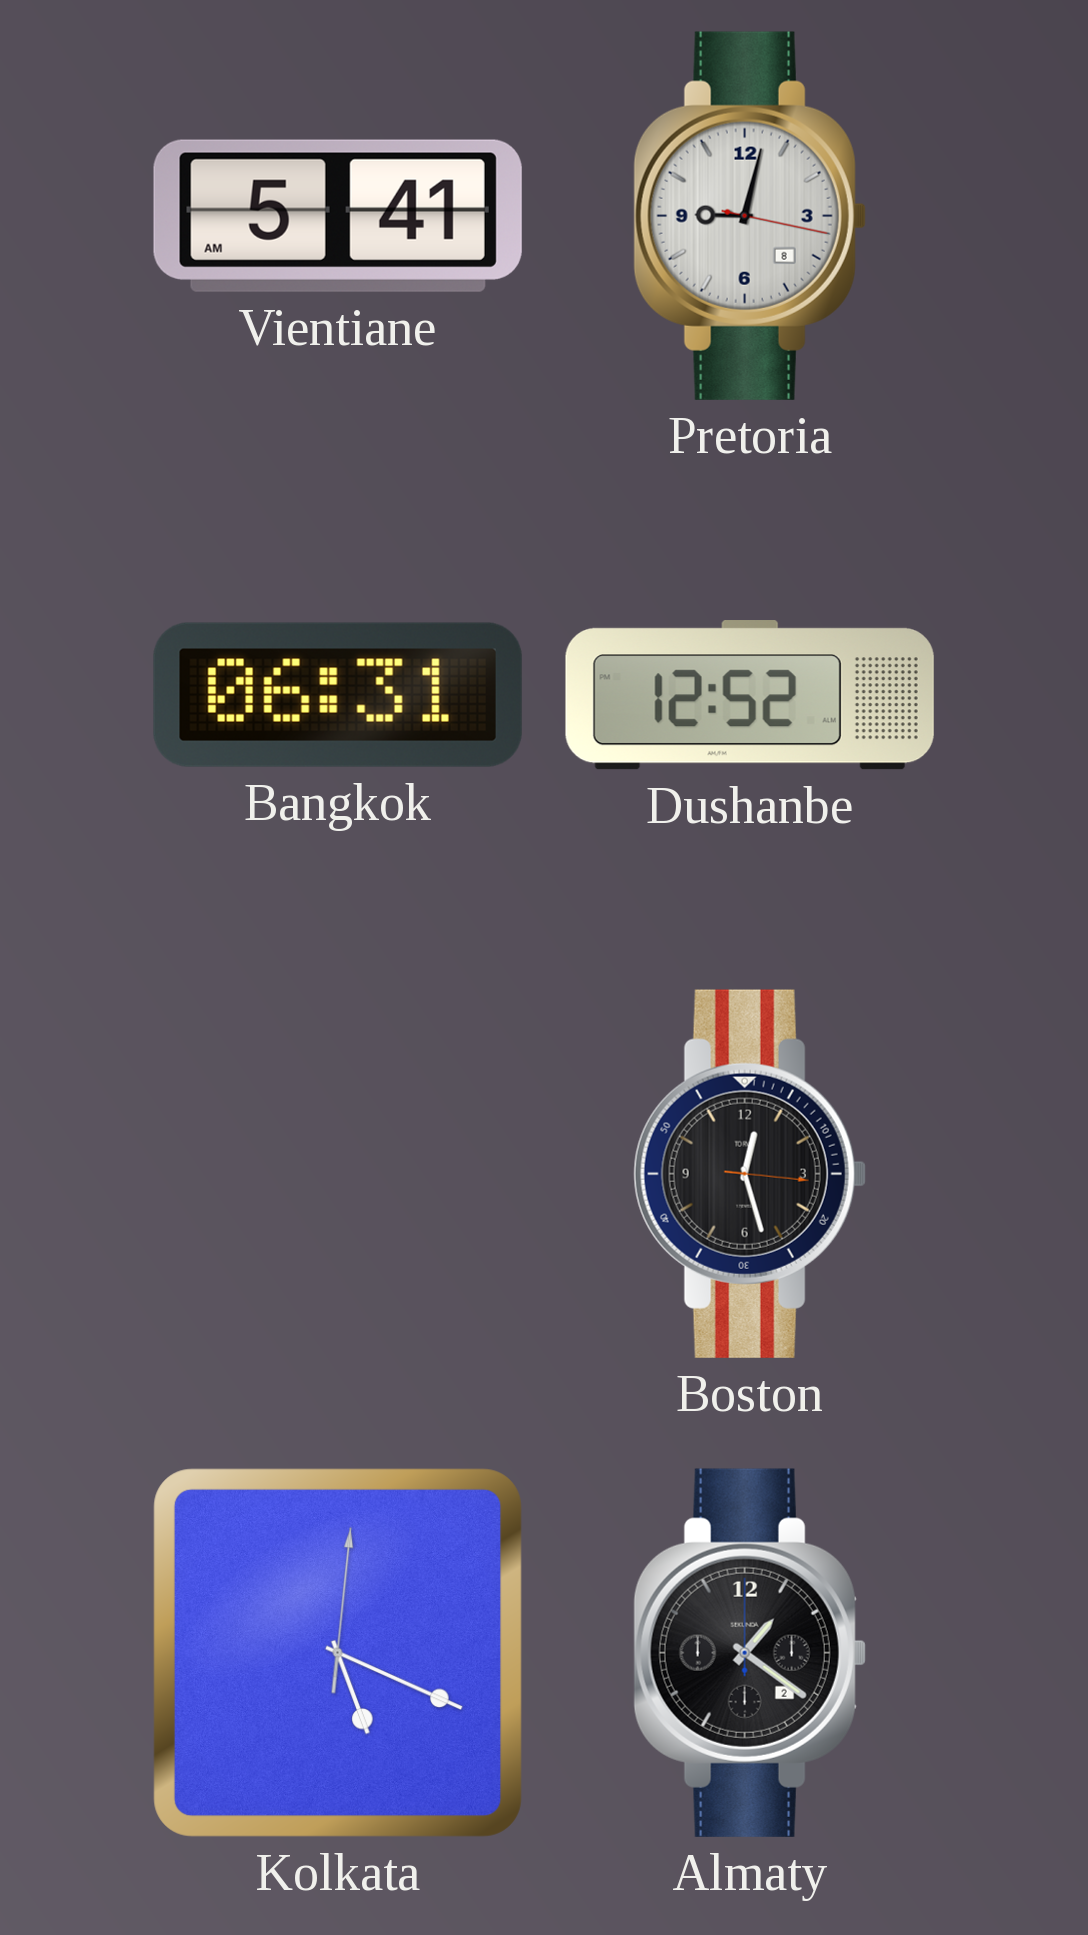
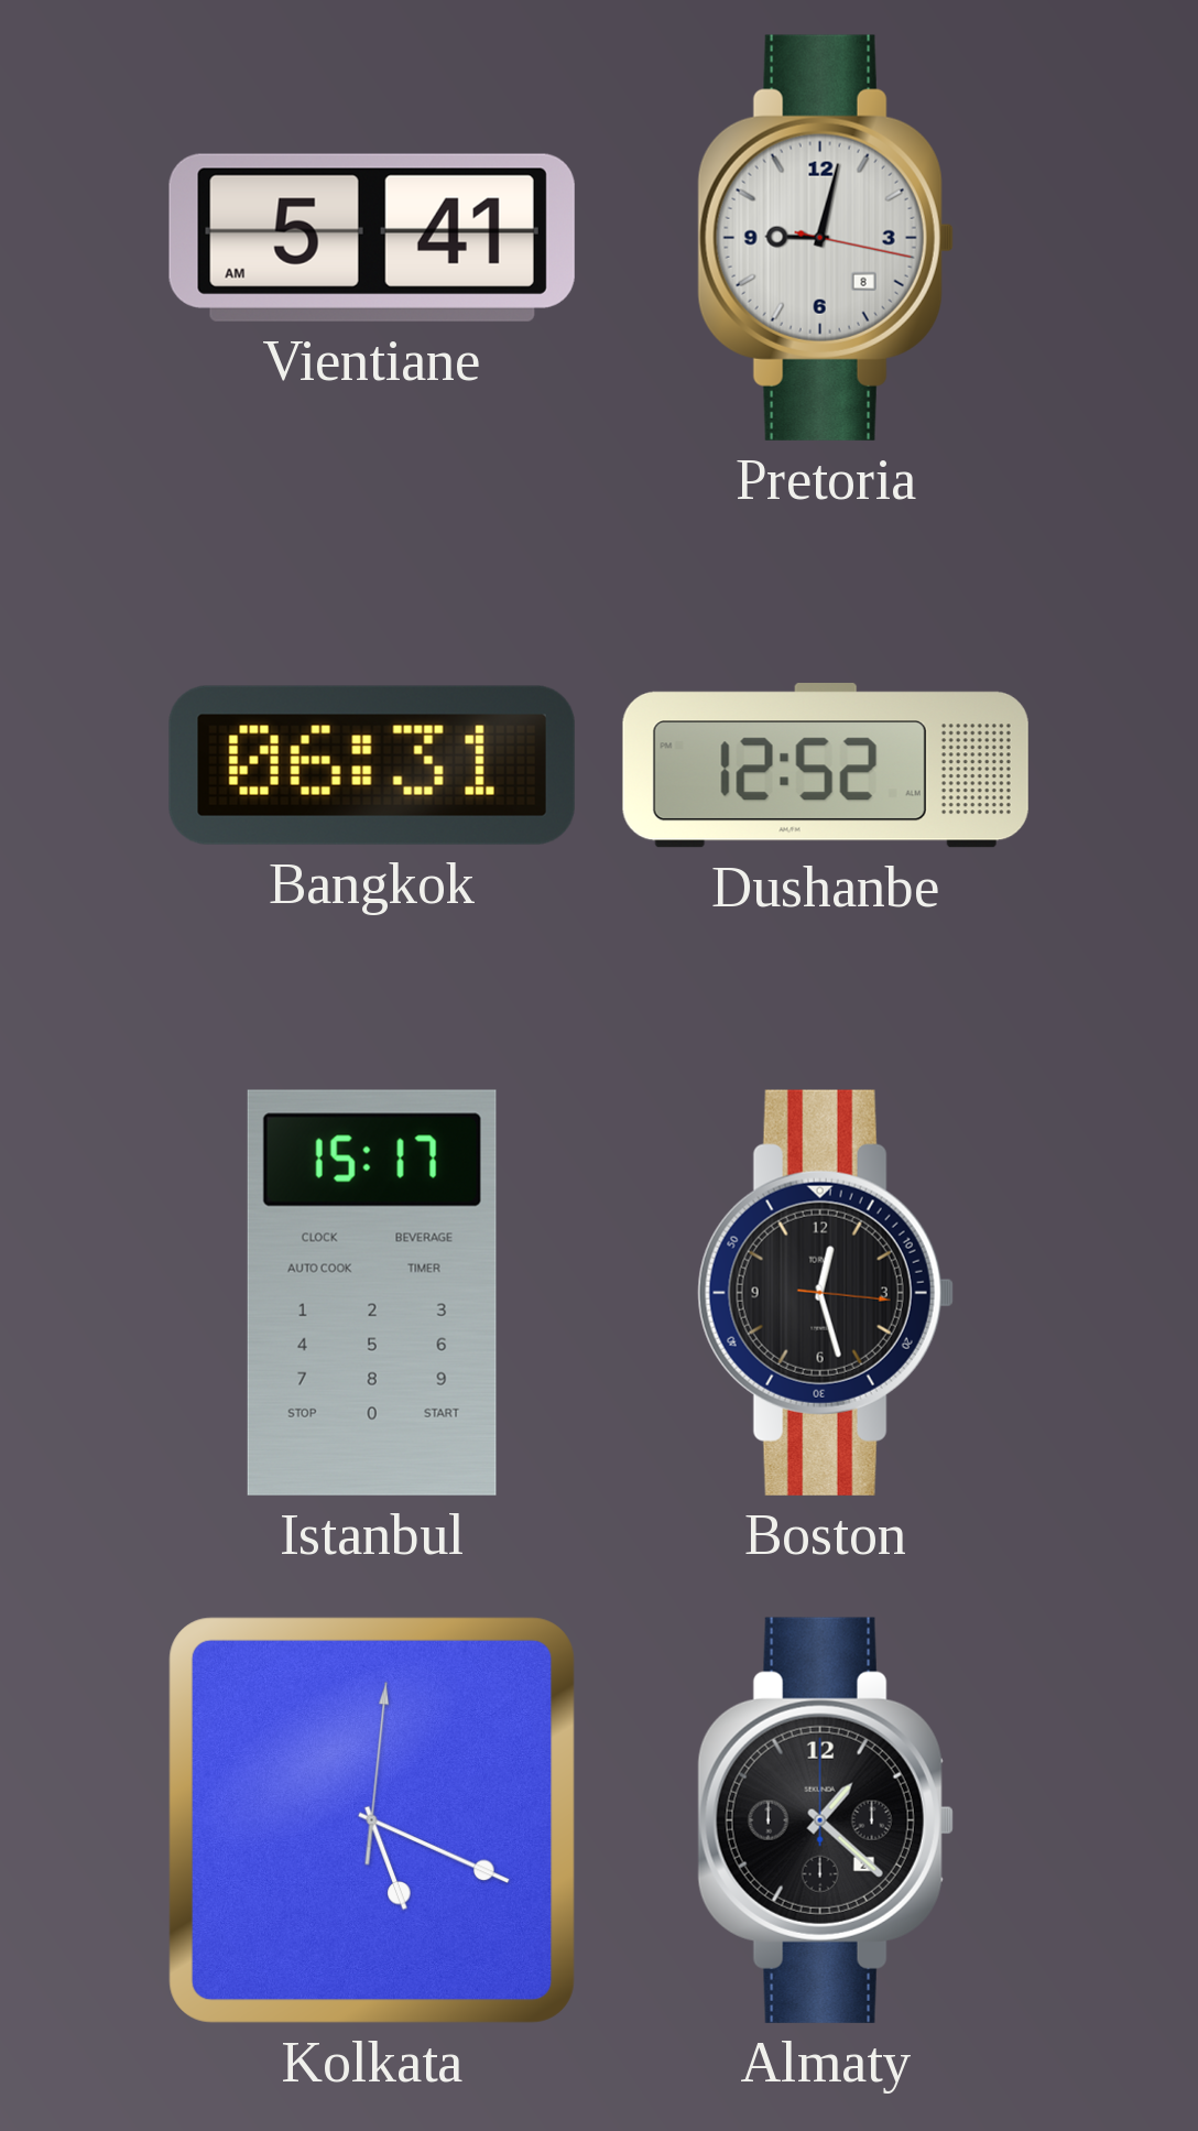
Istanbul: none -> 15:17 (372, 1293)
Almaty: 1:21 -> 1:22 (826, 1820)
